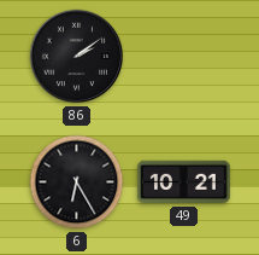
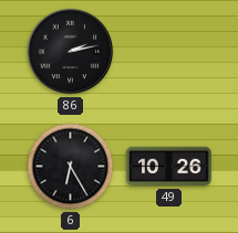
86: 2:09 -> 2:13 (71, 52)
49: 10:21 -> 10:26 (169, 167)
